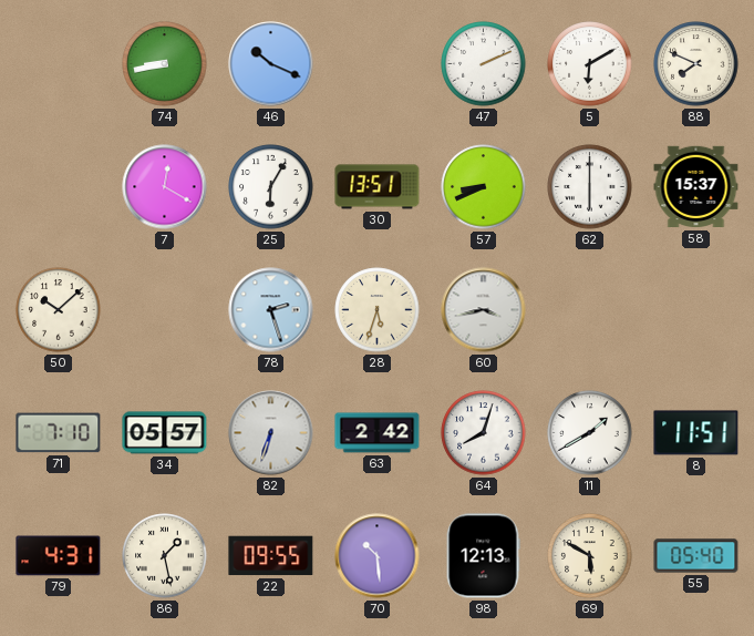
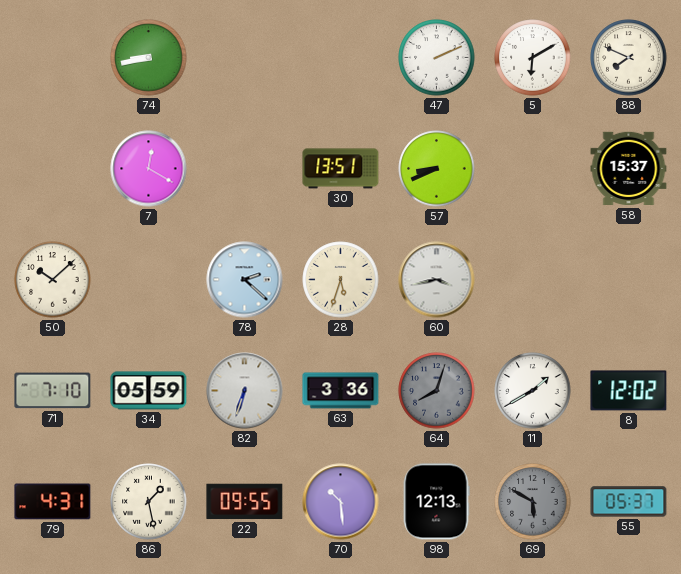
46: 10:19 -> none (271, 64)
25: 6:05 -> none (271, 187)
62: 6:00 -> none (590, 187)
78: 2:27 -> 2:22 (245, 280)
34: 05:57 -> 05:59 (149, 391)
63: 2:42 -> 3:36 (341, 391)
64 dial: white -> grey (437, 391)
8: 11:51 -> 12:02 (629, 391)
69 dial: cream -> grey (533, 502)
55: 05:40 -> 05:37 (629, 502)
